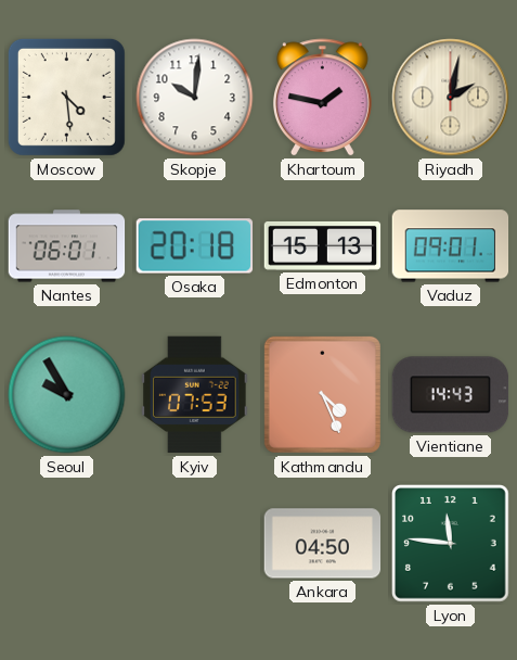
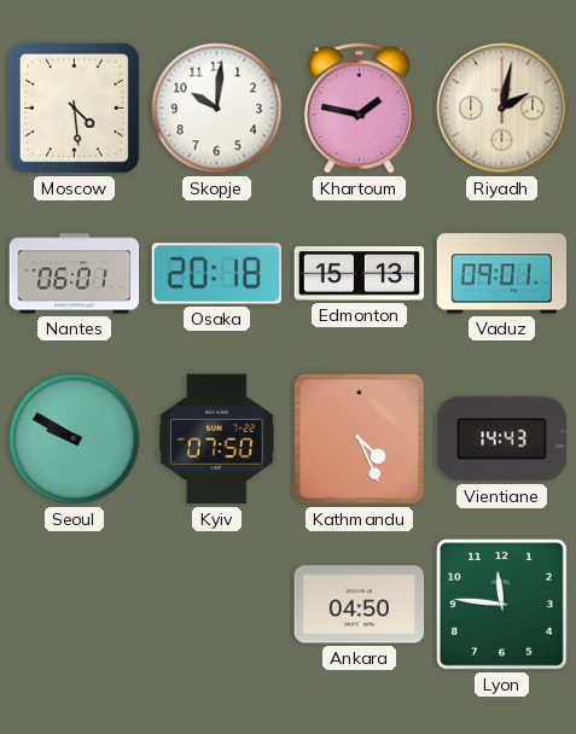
Seoul: 9:55 -> 9:50 (75, 439)
Kyiv: 07:53 -> 07:50 (217, 439)
